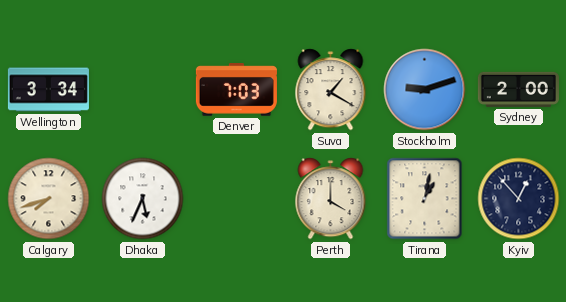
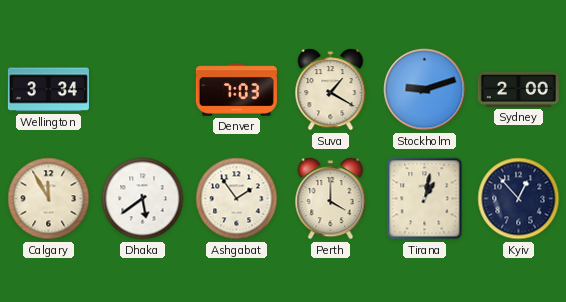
Calgary: 7:42 -> 11:55 (49, 199)
Dhaka: 5:34 -> 5:39 (143, 199)
Ashgabat: none -> 1:54 (237, 199)
